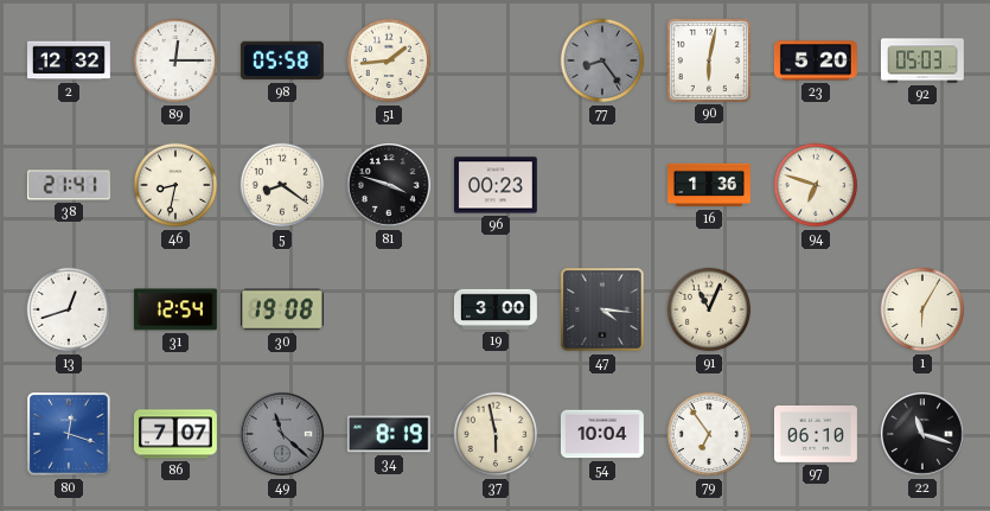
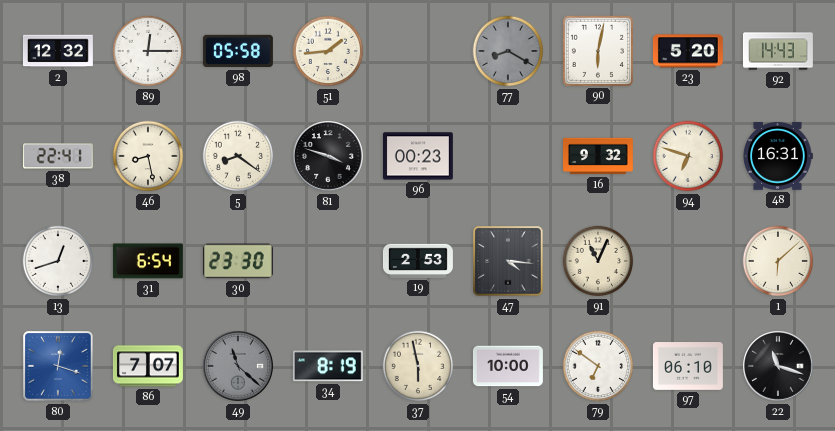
77: 8:24 -> 8:20 (508, 51)
92: 05:03 -> 14:43 (778, 51)
38: 21:41 -> 22:41 (58, 156)
46: 8:32 -> 8:28 (148, 156)
16: 1:36 -> 9:32 (599, 156)
48: none -> 16:31 (778, 156)
31: 12:54 -> 6:54 (148, 261)
30: 19:08 -> 23:30 (238, 261)
19: 3:00 -> 2:53 (418, 261)
1: 6:05 -> 6:08 (778, 261)
54: 10:04 -> 10:00 (508, 366)
79: 6:54 -> 6:51 (598, 366)
